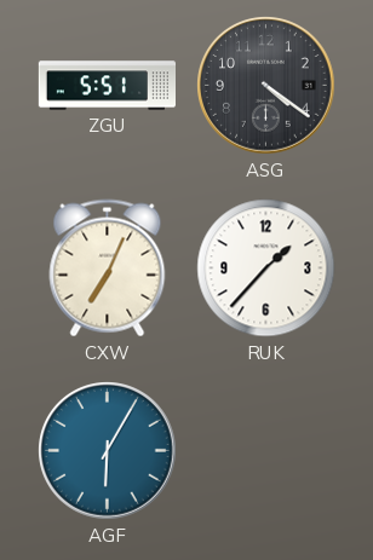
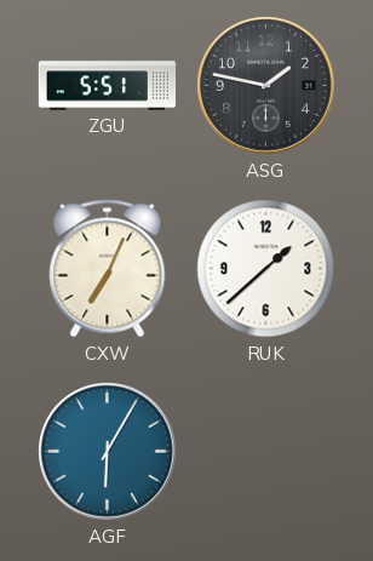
ASG: 4:21 -> 1:47 (266, 86)
RUK: 1:37 -> 1:38 (266, 269)
